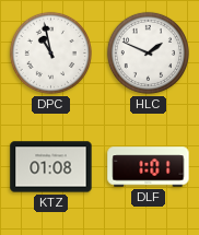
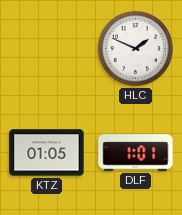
DPC: 10:58 -> none (50, 52)
KTZ: 01:08 -> 01:05 (47, 153)
